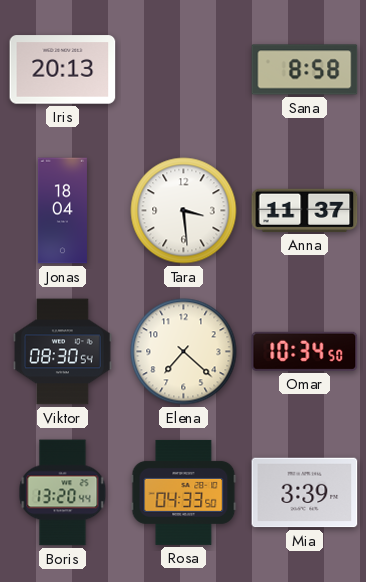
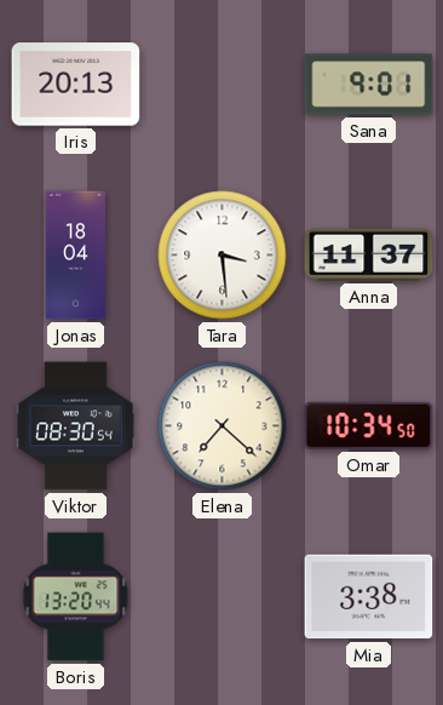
Sana: 8:58 -> 9:01 (369, 85)
Rosa: 04:33 -> none (184, 492)
Mia: 3:39 -> 3:38 (369, 597)
